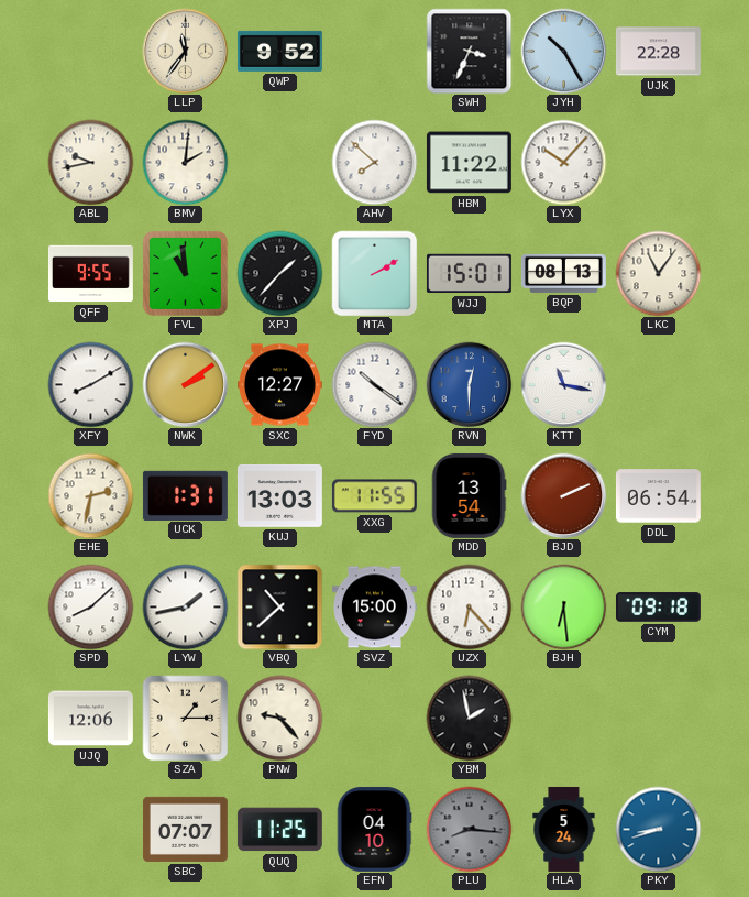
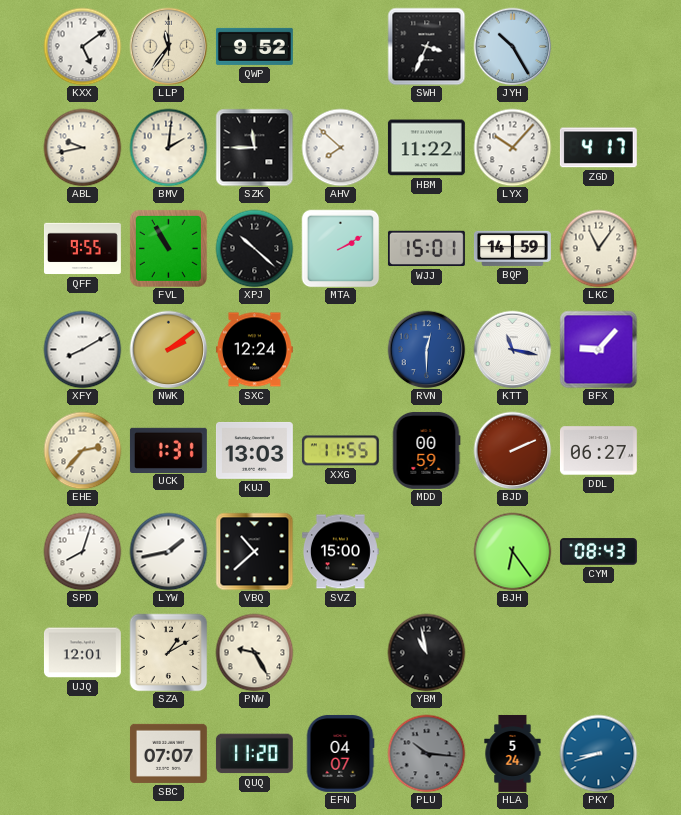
KXX: none -> 5:09 (82, 46)
UJK: 22:28 -> none (658, 52)
SZK: none -> 11:45 (254, 147)
ZGD: none -> 4:17 (598, 148)
FVL: 10:59 -> 10:55 (168, 248)
XPJ: 1:37 -> 10:22 (254, 248)
BQP: 08:13 -> 14:59 (512, 248)
SXC: 12:27 -> 12:24 (254, 350)
FYD: 10:21 -> none (374, 384)
BFX: none -> 9:07 (598, 349)
EHE: 2:32 -> 2:37 (82, 450)
MDD: 13:54 -> 00:59 (426, 450)
DDL: 06:54 -> 06:27 (598, 451)
SPD: 8:08 -> 8:03 (82, 551)
UZX: 6:23 -> none (469, 606)
BJH: 6:29 -> 6:24 (512, 551)
CYM: 09:18 -> 08:43 (598, 552)
UJQ: 12:06 -> 12:01 (82, 653)
SZA: 1:15 -> 1:10 (168, 652)
PNW: 9:23 -> 9:25 (254, 652)
YBM: 1:58 -> 10:58 (426, 652)
QUQ: 11:25 -> 11:20 (254, 754)
EFN: 04:10 -> 04:07 (340, 753)
PLU: 8:16 -> 10:16 (426, 753)
